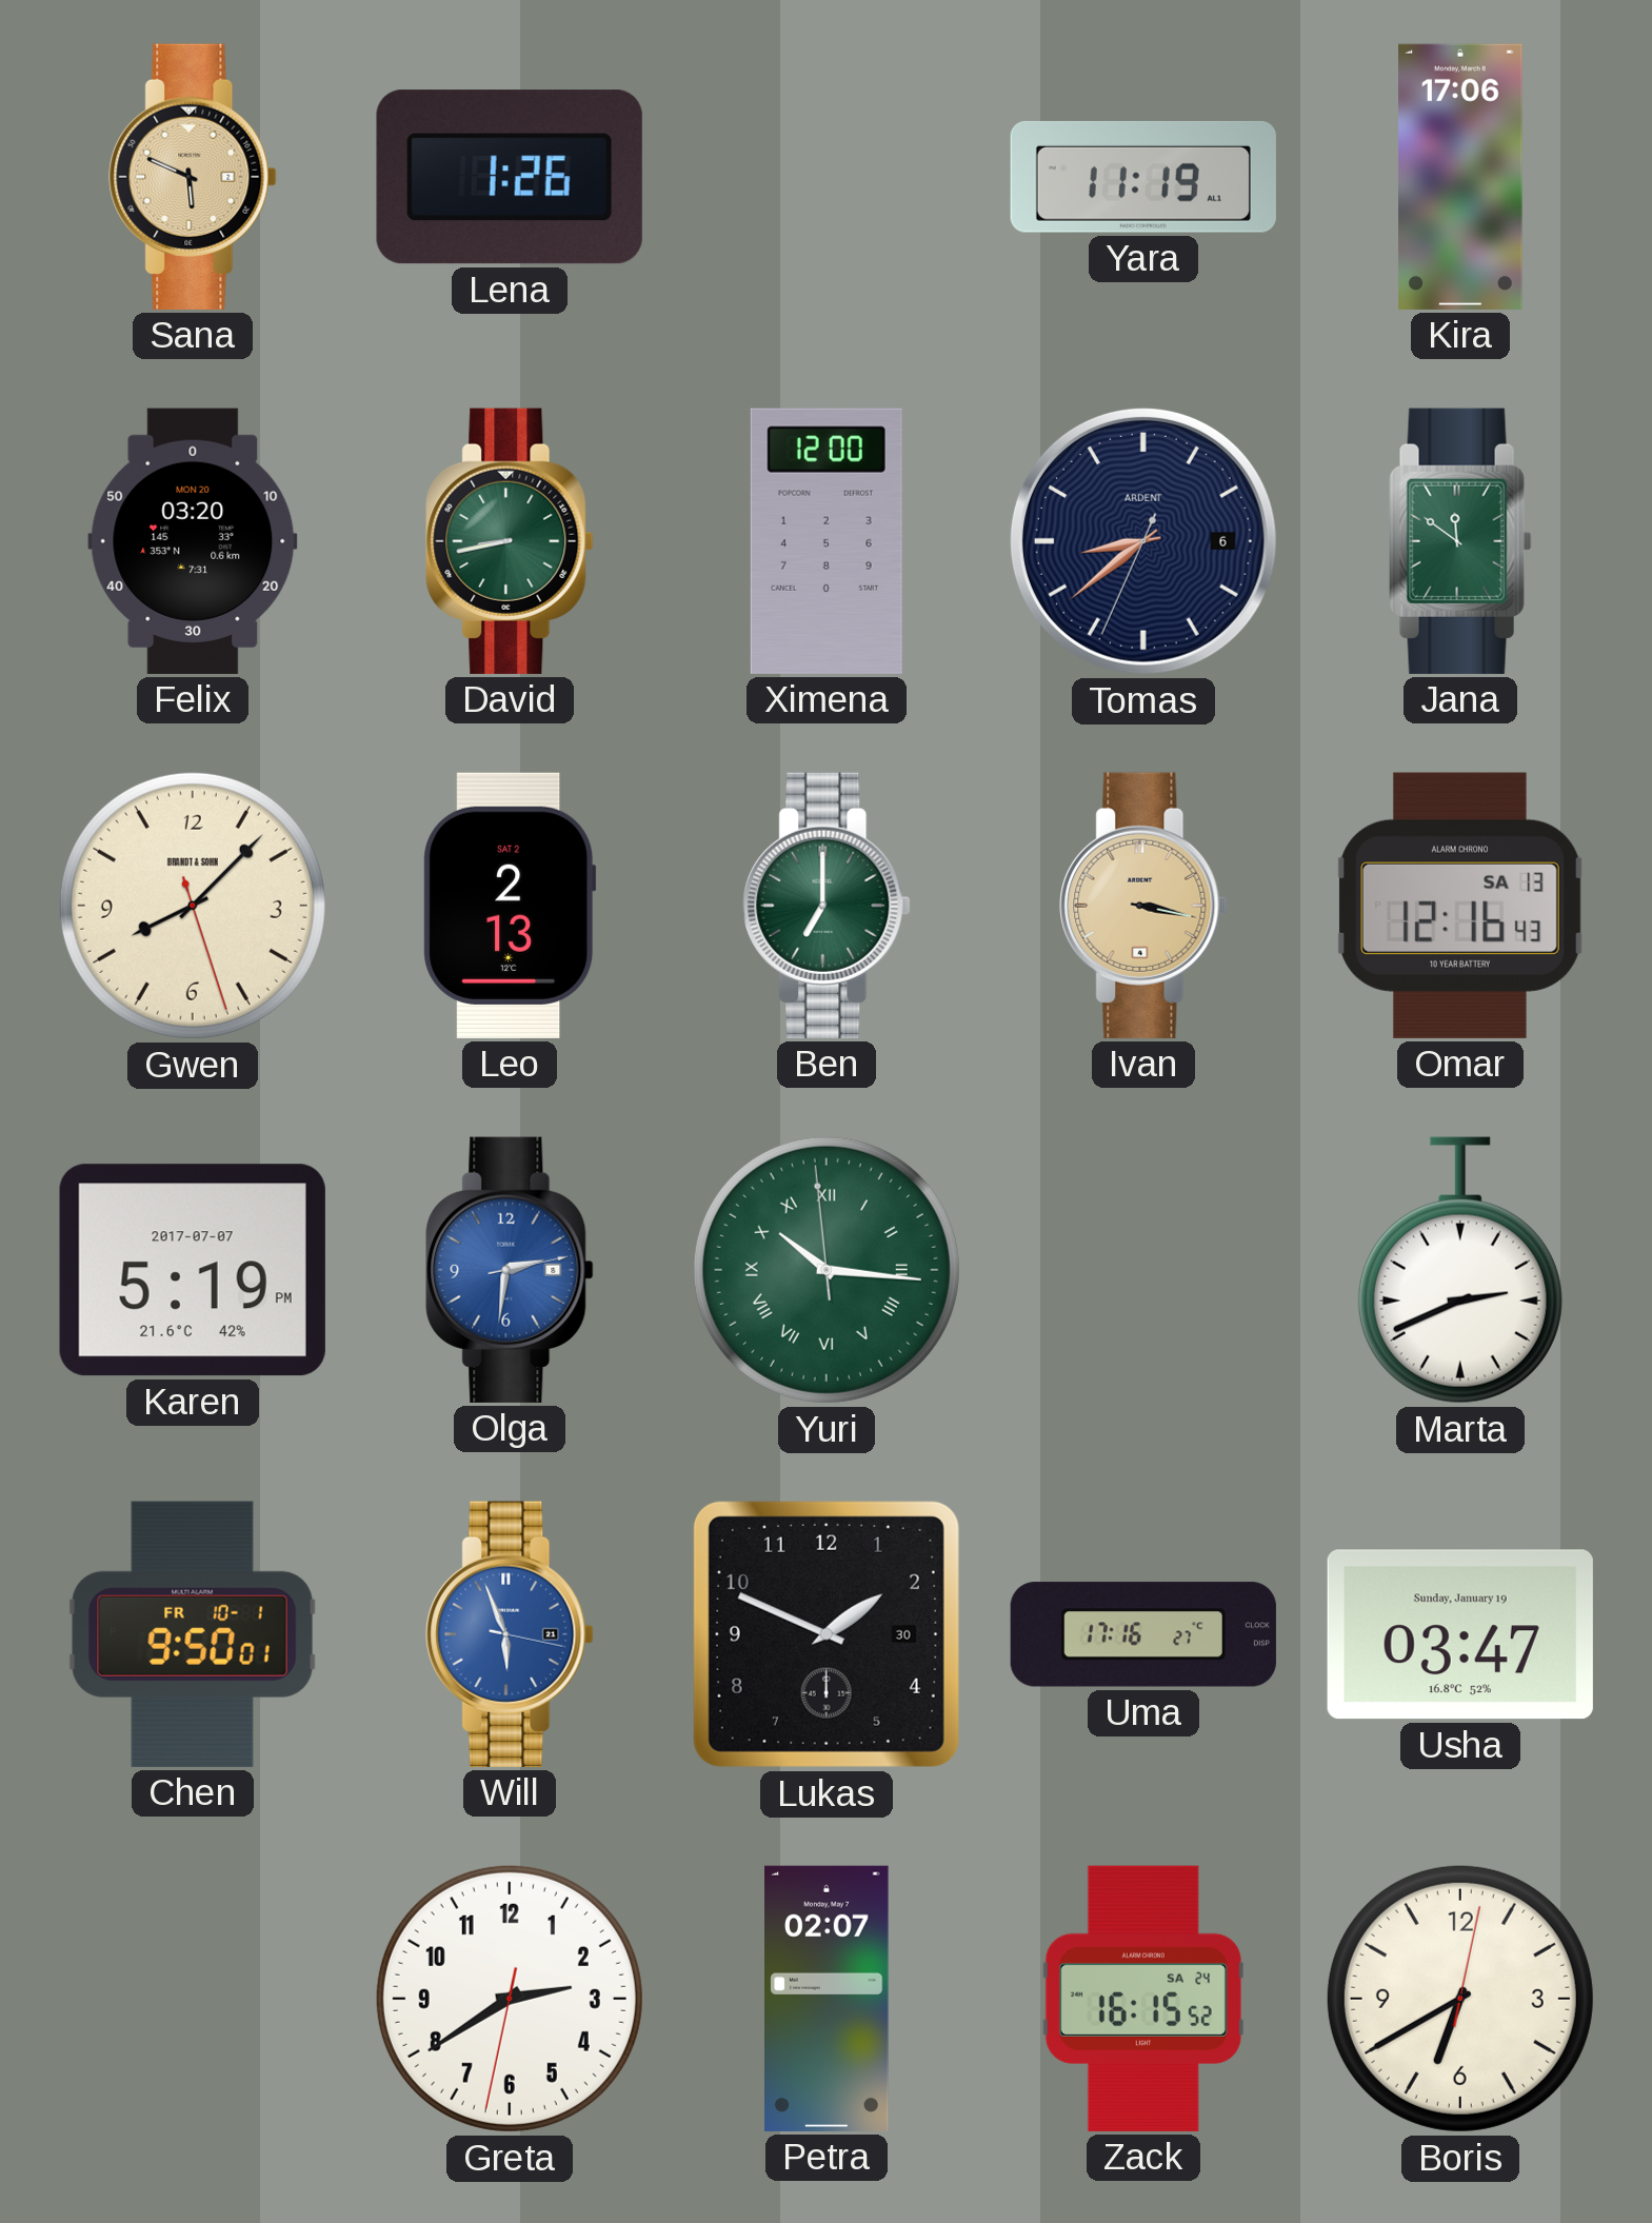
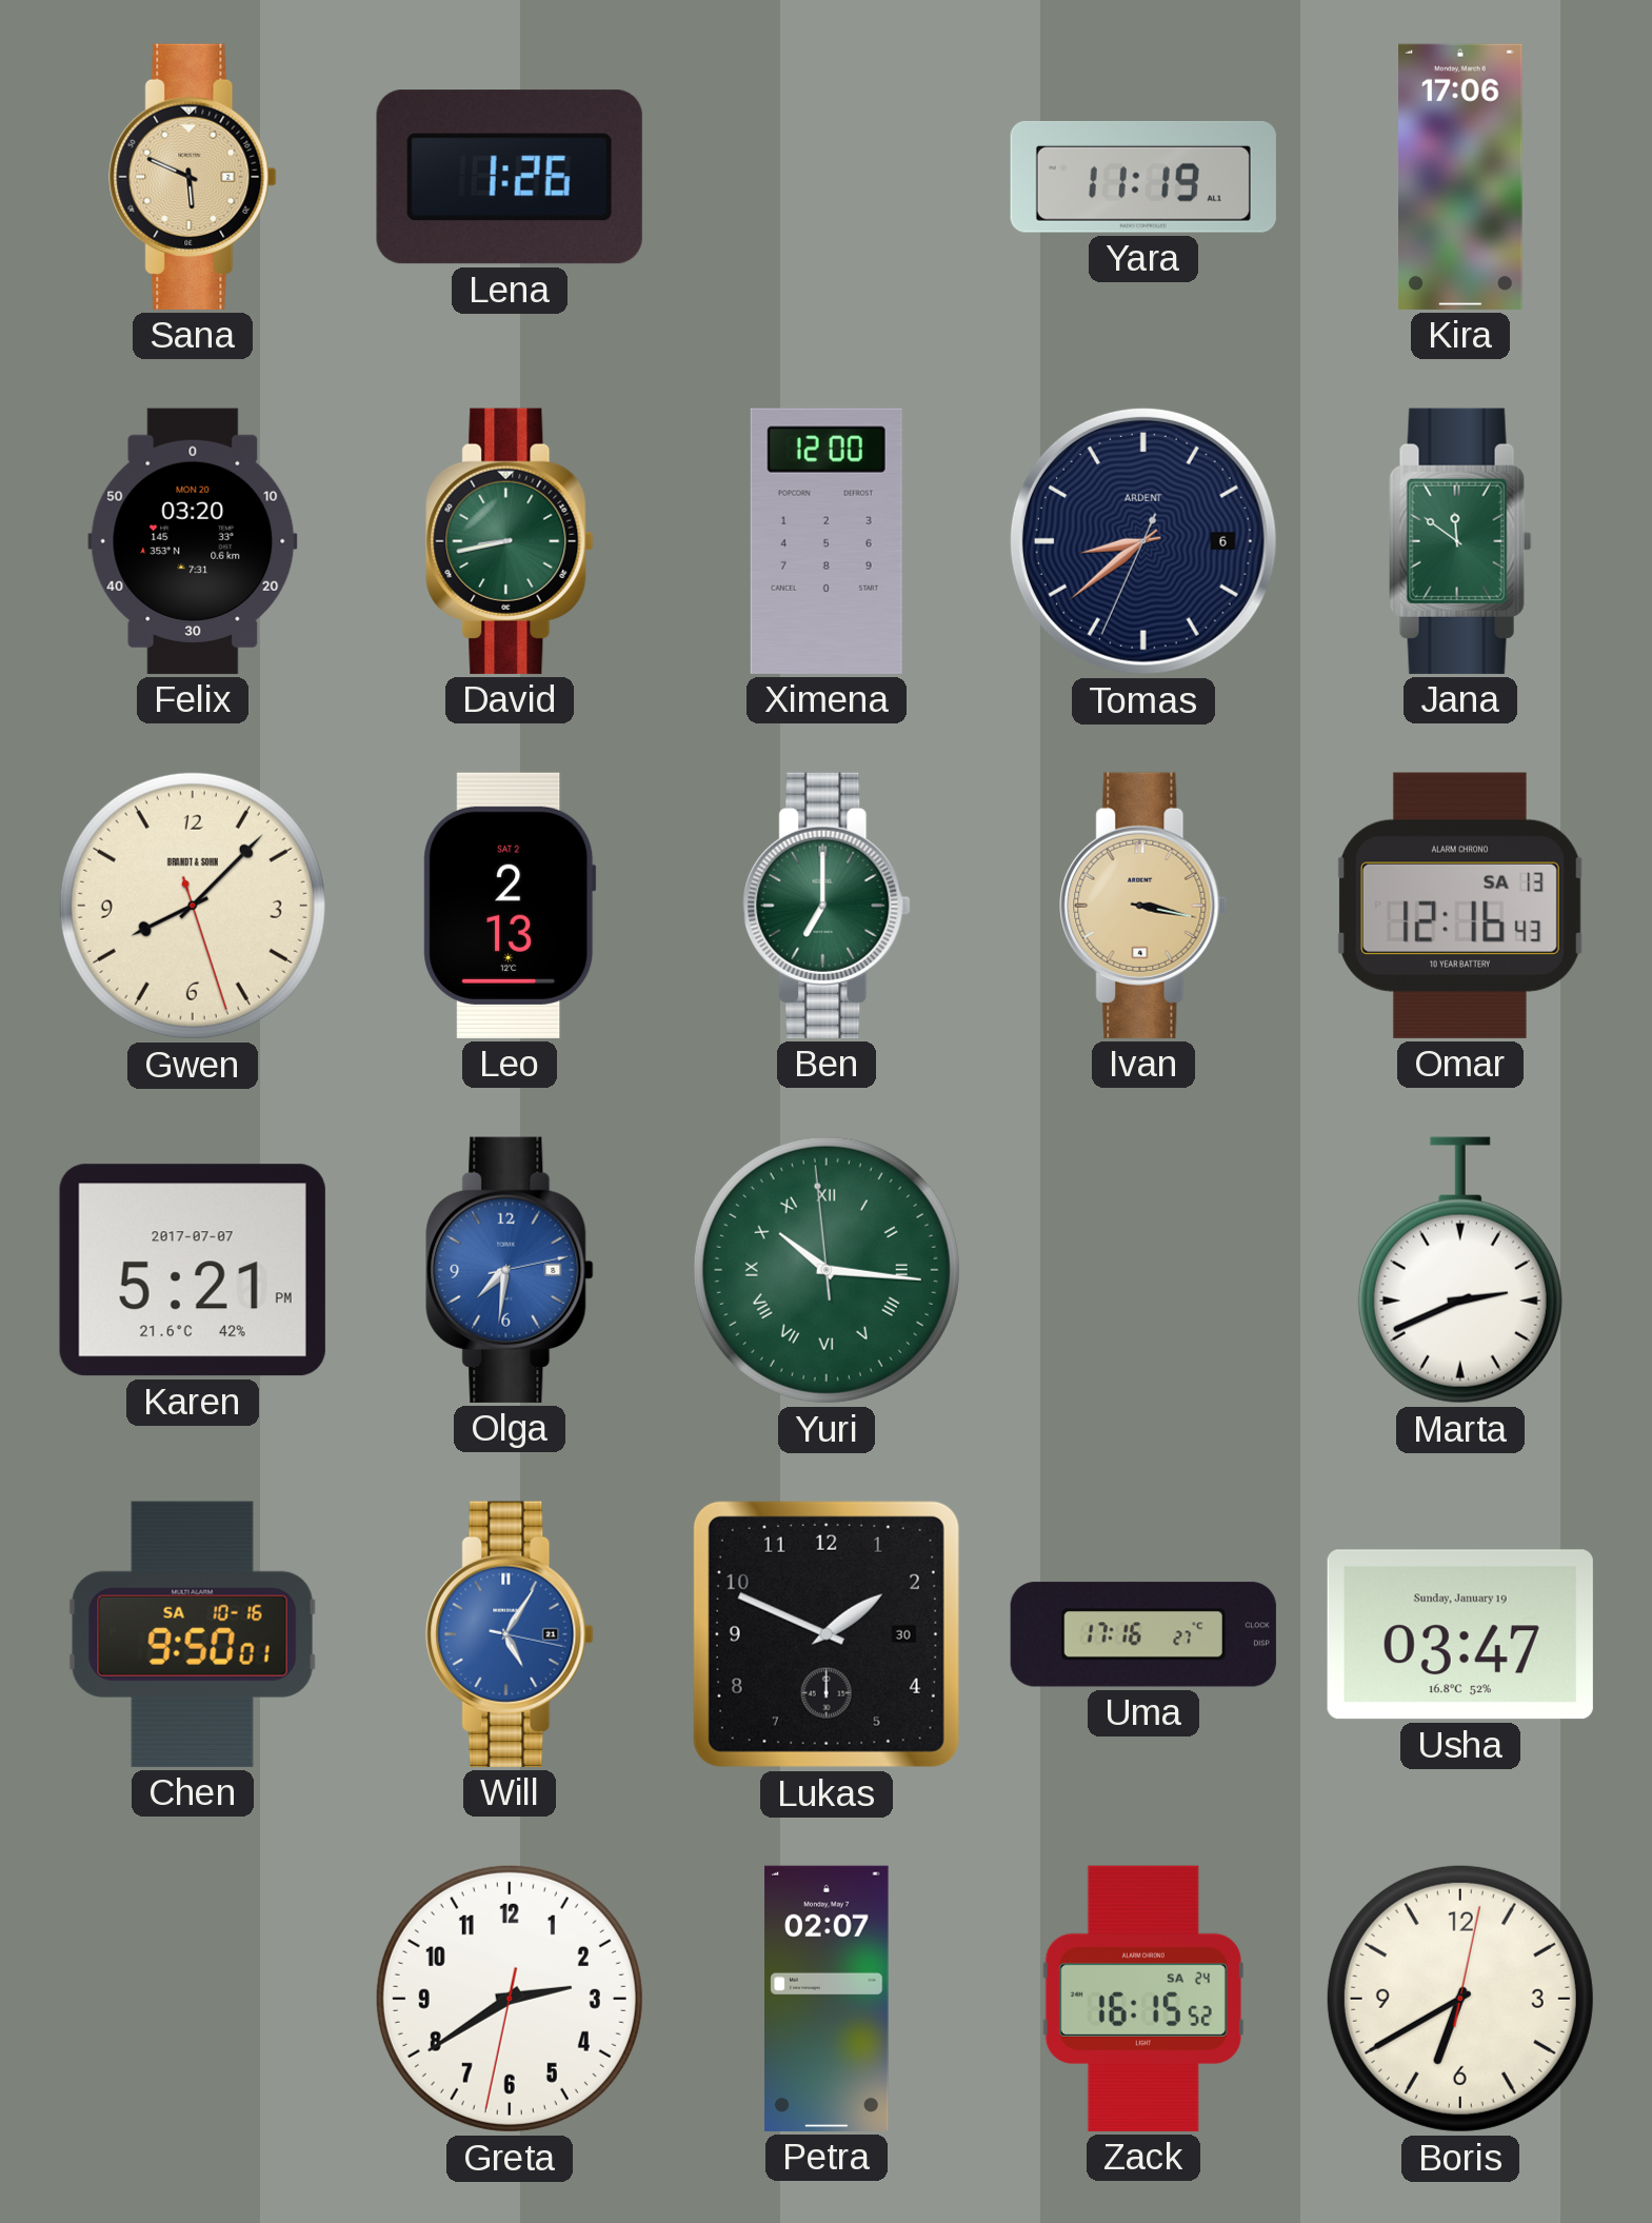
Karen: 5:19 -> 5:21 (193, 1270)
Olga: 2:31 -> 7:31 (510, 1270)
Chen date: FR 10-1 -> SA 10-16 (193, 1634)
Will: 5:56 -> 5:05 (510, 1634)
